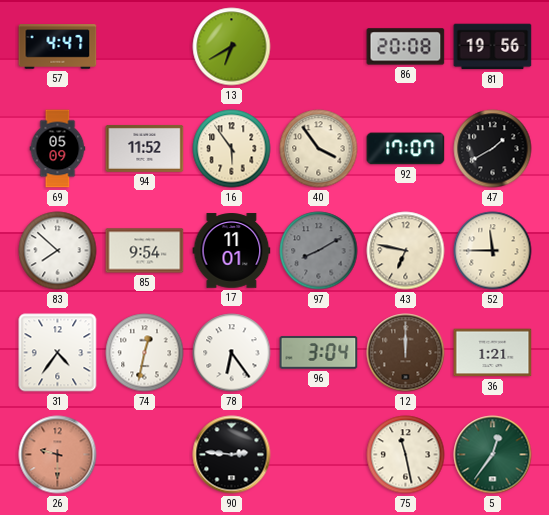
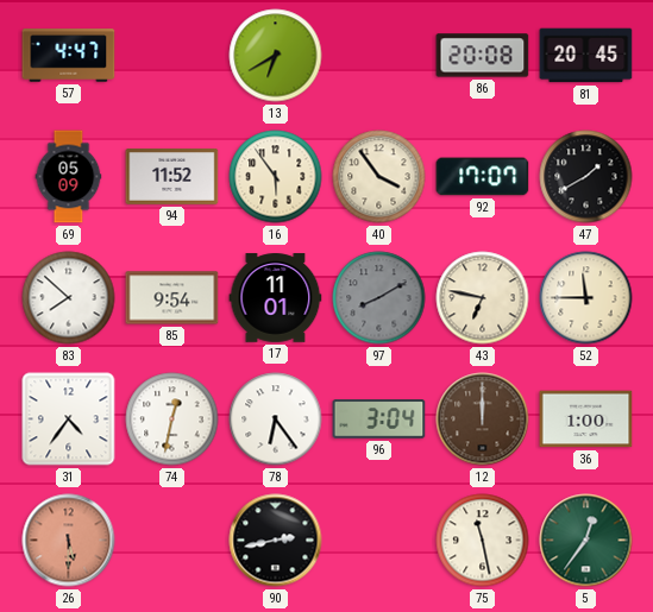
81: 19:56 -> 20:45 (586, 56)
36: 1:21 -> 1:00 (586, 419)
26: 9:30 -> 5:30 (69, 541)
90: 2:46 -> 2:43 (276, 541)
